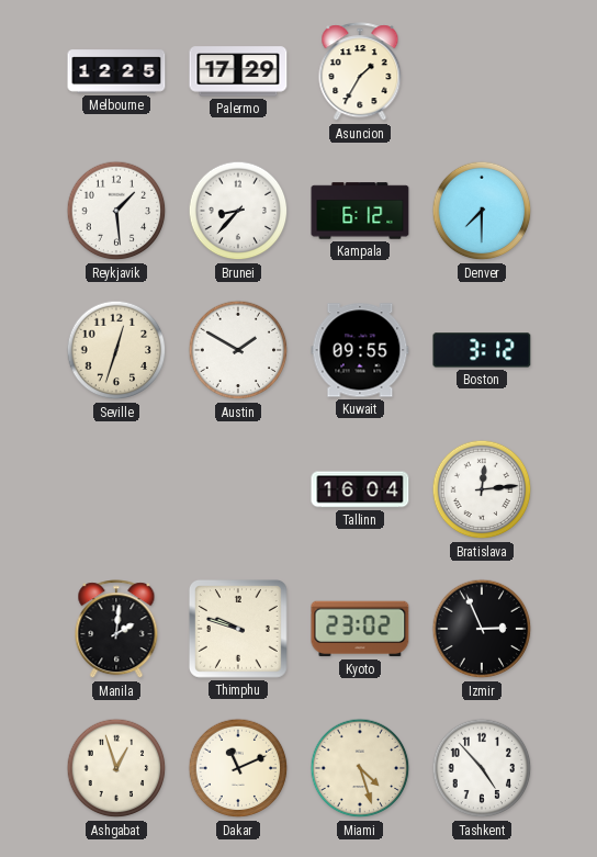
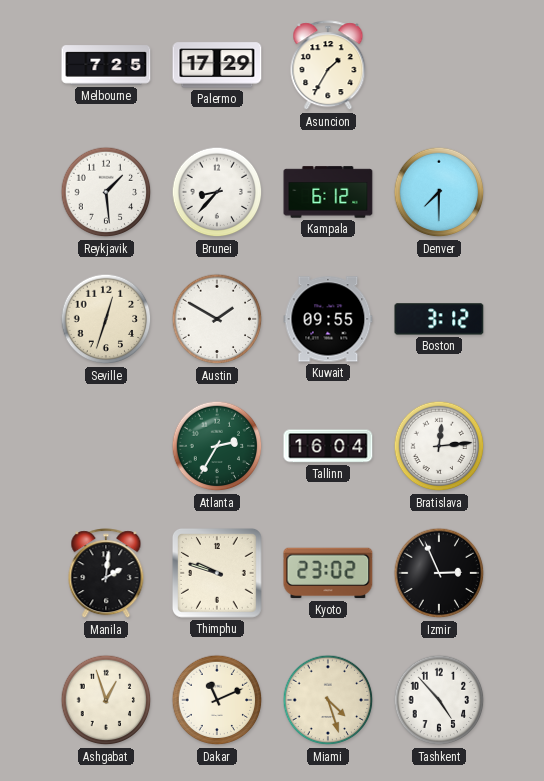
Melbourne: 12:25 -> 7:25 (106, 65)
Atlanta: none -> 2:35 (217, 446)
